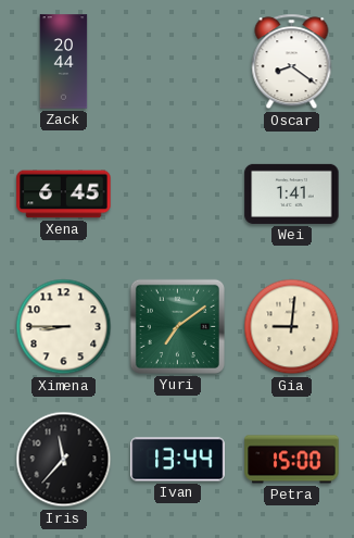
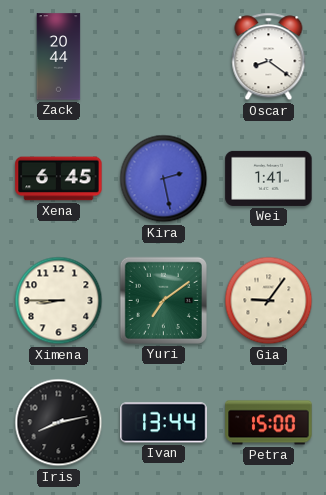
Kira: none -> 2:28 (164, 179)
Gia: 9:01 -> 9:06 (269, 301)
Iris: 11:37 -> 8:13 (59, 423)
